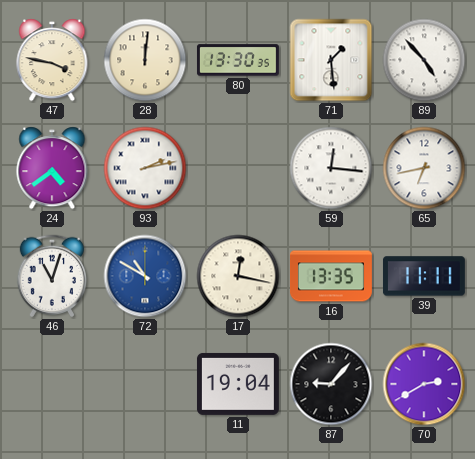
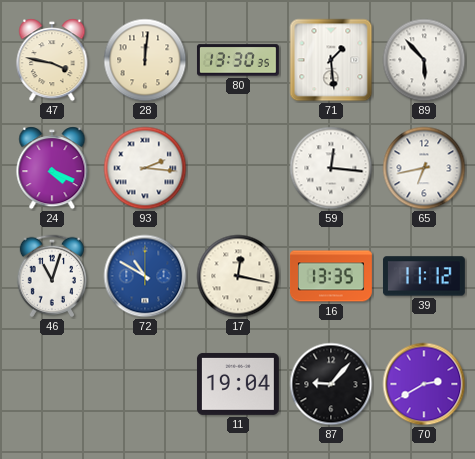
89: 4:53 -> 5:53 (424, 60)
24: 4:39 -> 4:19 (52, 168)
93: 2:13 -> 2:16 (145, 168)
39: 11:11 -> 11:12 (424, 276)
